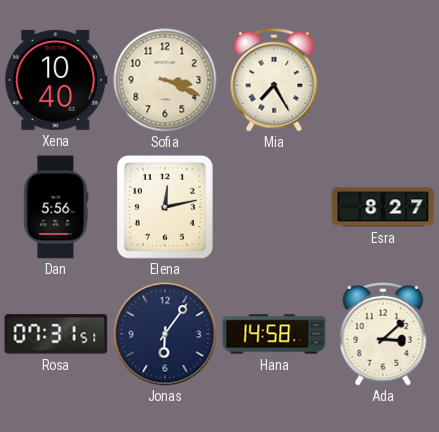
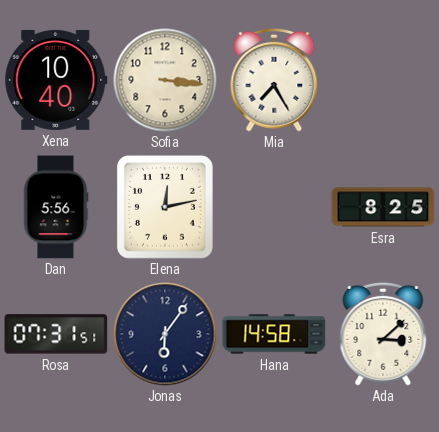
Sofia: 3:19 -> 3:16 (165, 80)
Esra: 8:27 -> 8:25 (383, 207)
